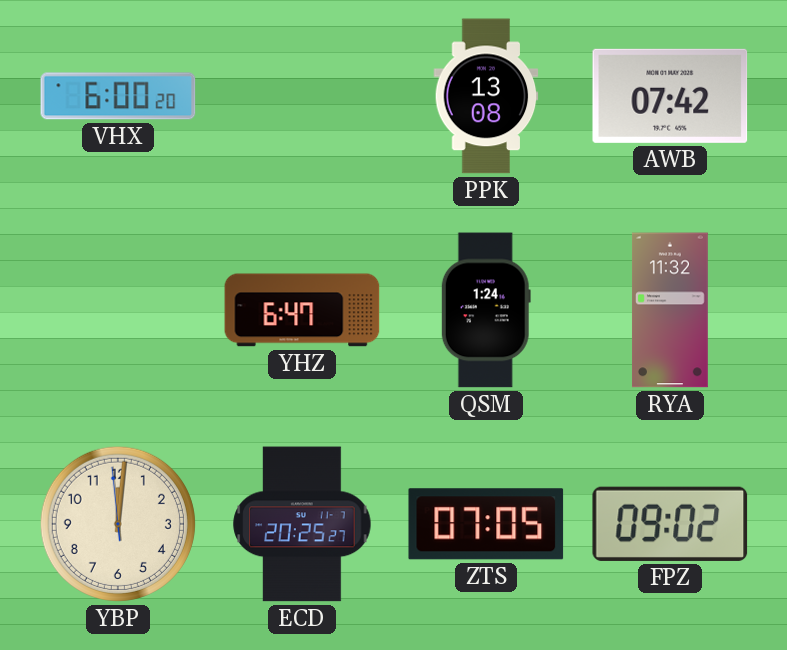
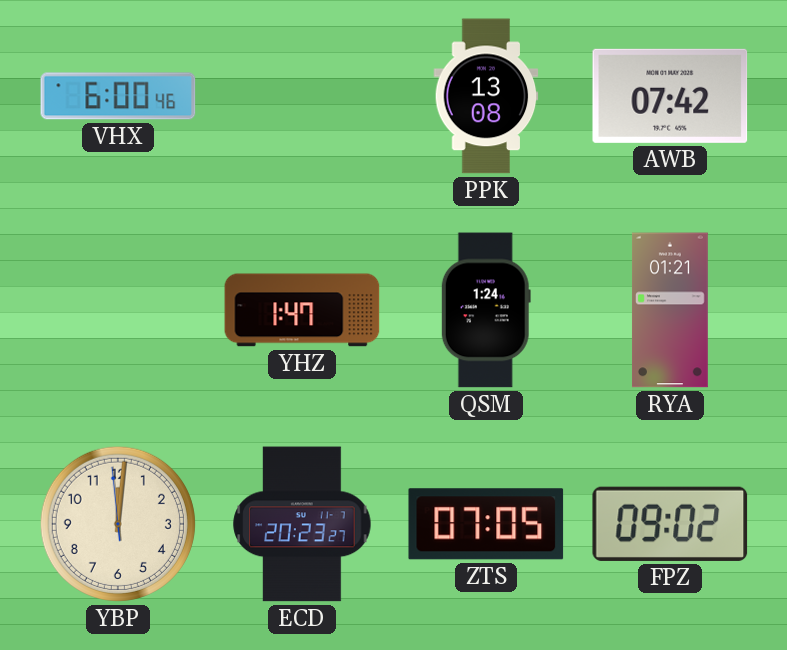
VHX: 6:00:20 -> 6:00:46 (118, 96)
YHZ: 6:47 -> 1:47 (302, 310)
RYA: 11:32 -> 01:21 (670, 310)
ECD: 20:25 -> 20:23 (302, 524)
